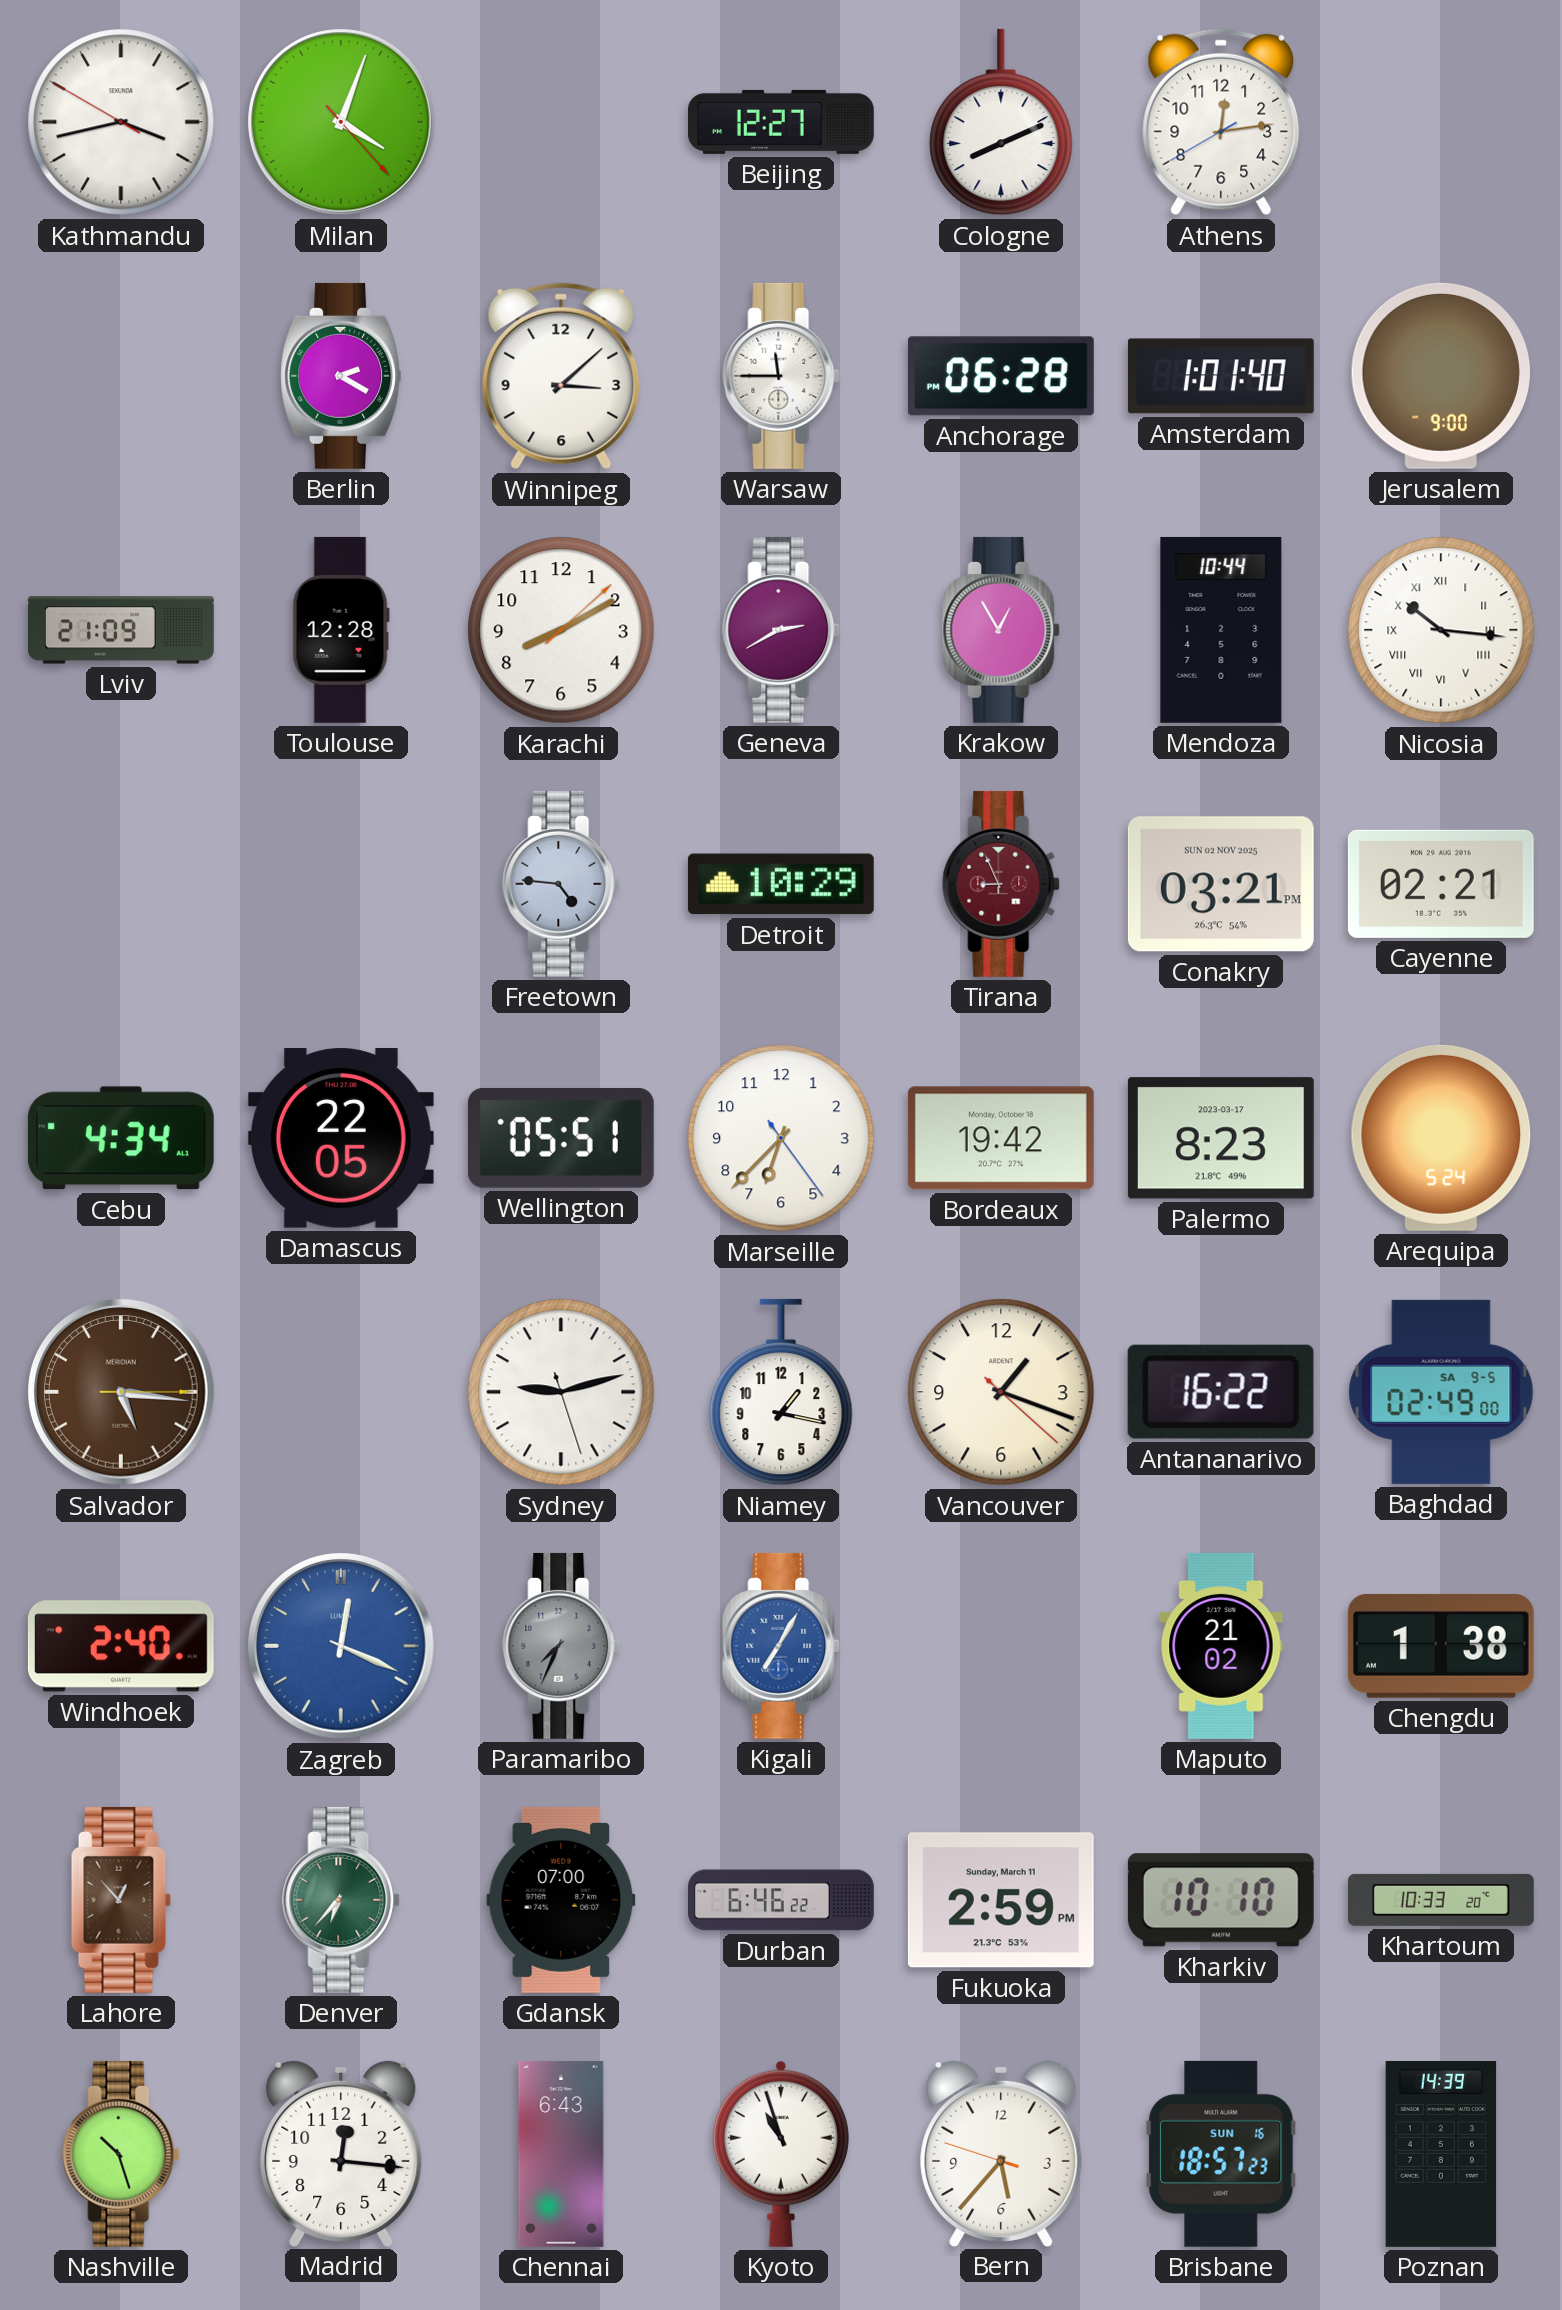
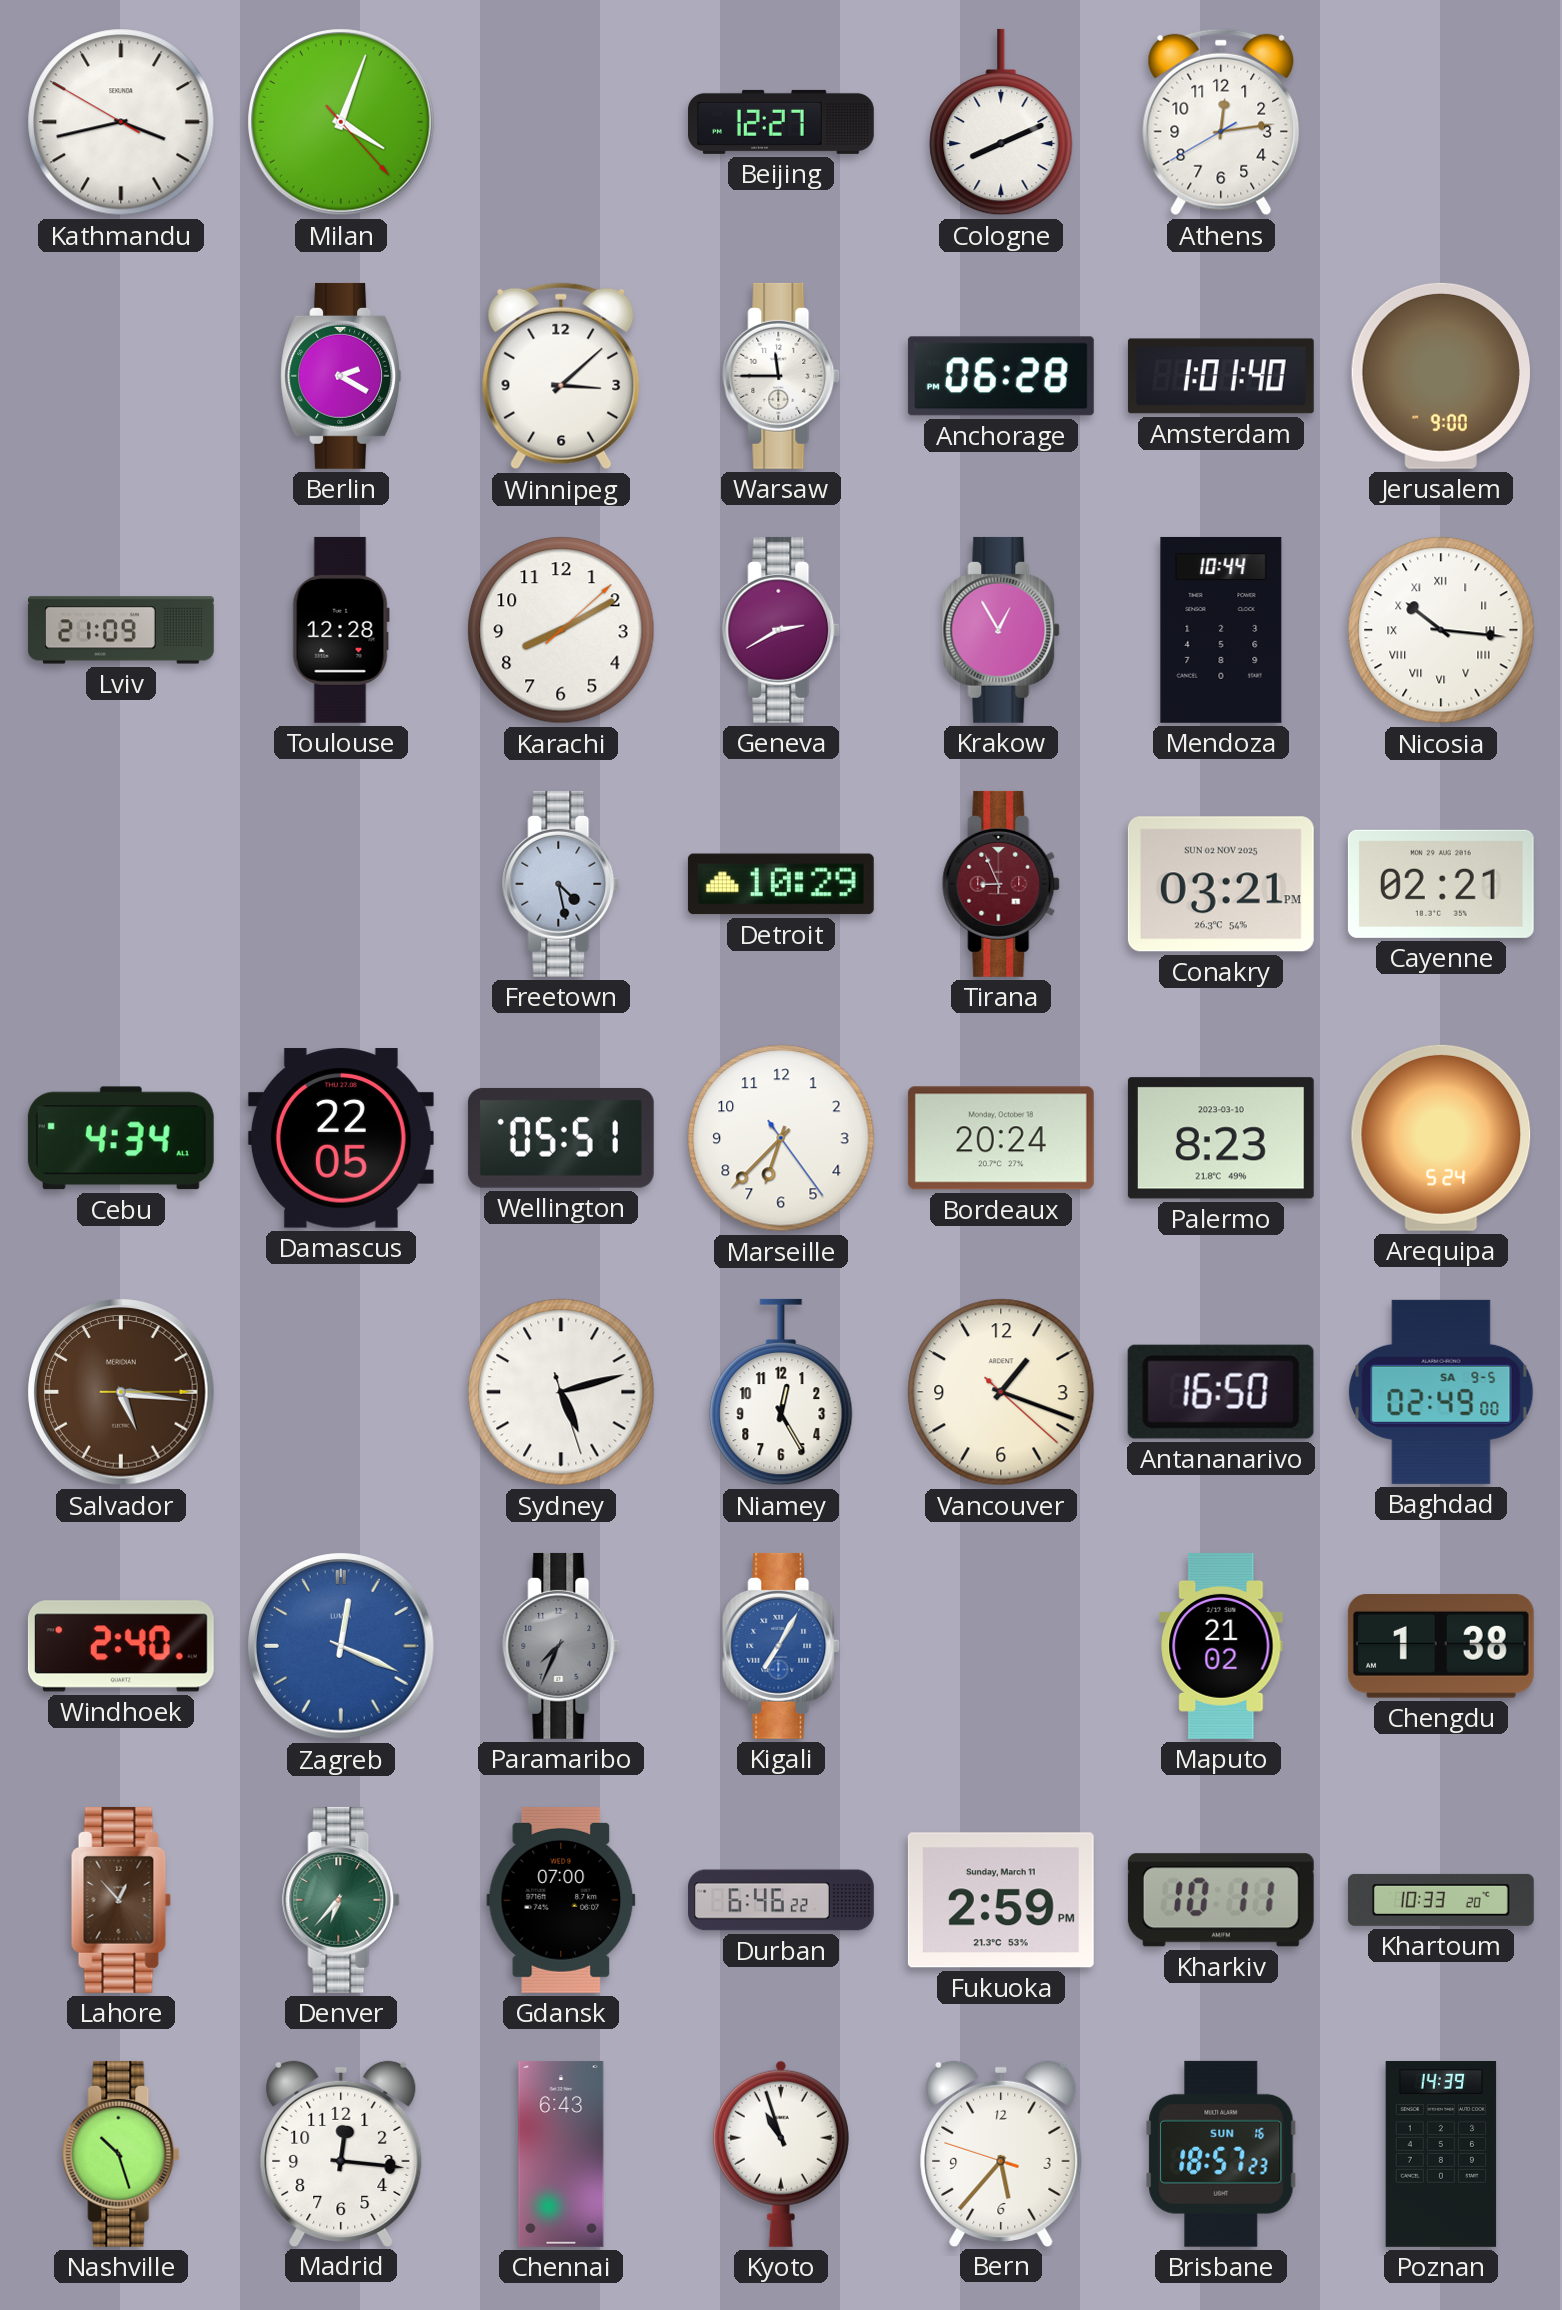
Freetown: 4:46 -> 4:28 (562, 884)
Bordeaux: 19:42 -> 20:24 (1001, 1138)
Palermo date: 2023-03-17 -> 2023-03-10 (1221, 1138)
Sydney: 9:12 -> 5:12 (561, 1392)
Niamey: 1:17 -> 12:25 (781, 1392)
Antananarivo: 16:22 -> 16:50 (1221, 1392)
Kharkiv: 10:10 -> 10:11 (1221, 1900)
